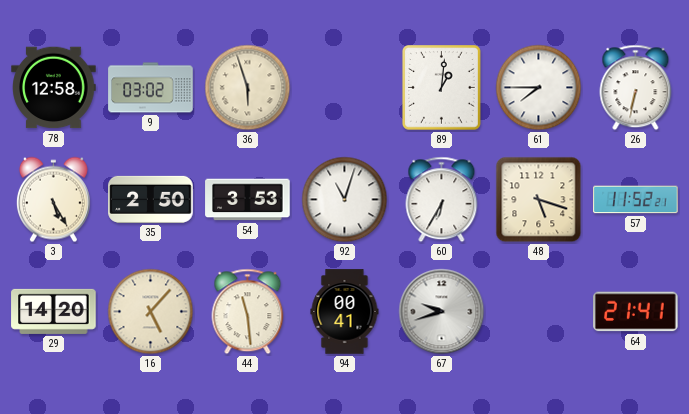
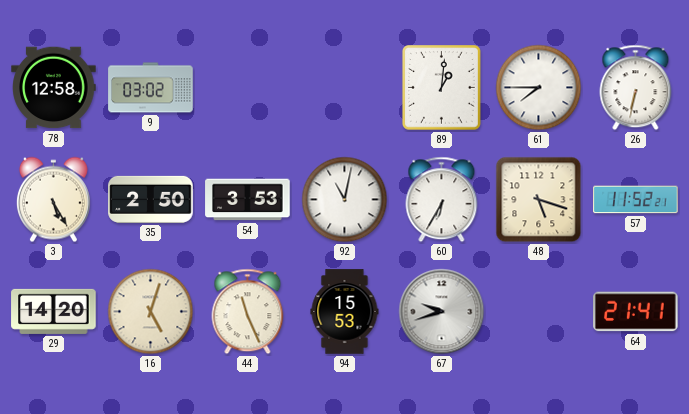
36: 5:57 -> none (248, 88)
92: 11:03 -> 11:02 (345, 200)
16: 5:07 -> 5:03 (151, 312)
44: 11:29 -> 11:26 (248, 312)
94: 00:41 -> 15:53 (345, 312)
